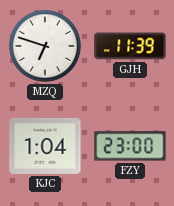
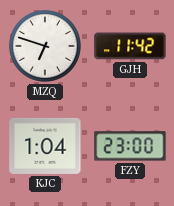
GJH: 11:39 -> 11:42 (130, 46)
